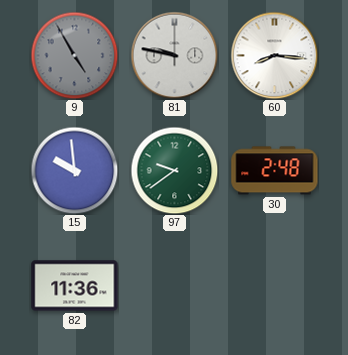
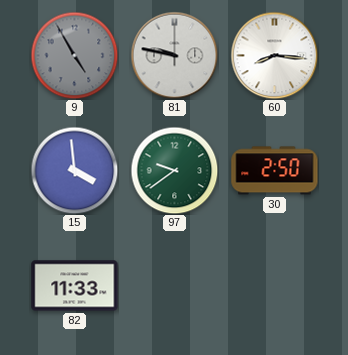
15: 9:59 -> 3:59 (74, 170)
30: 2:48 -> 2:50 (275, 171)
82: 11:36 -> 11:33 (75, 286)
